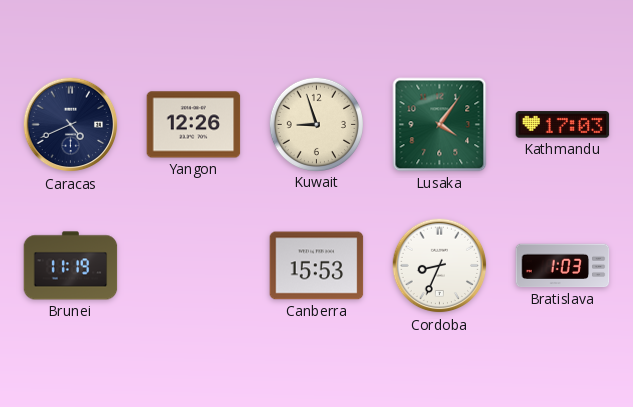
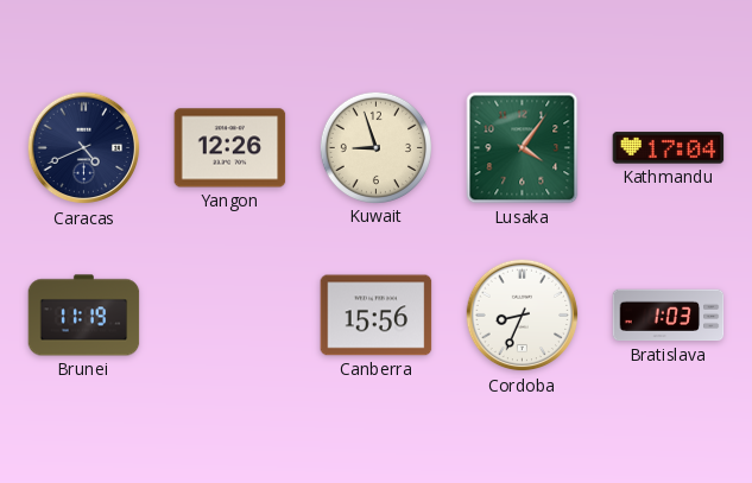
Kathmandu: 17:03 -> 17:04 (669, 148)
Canberra: 15:53 -> 15:56 (377, 316)
